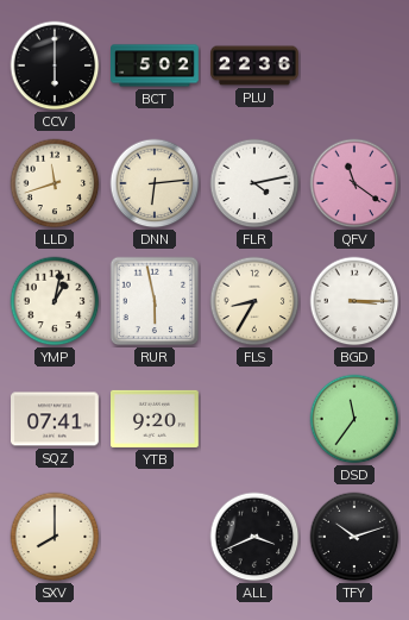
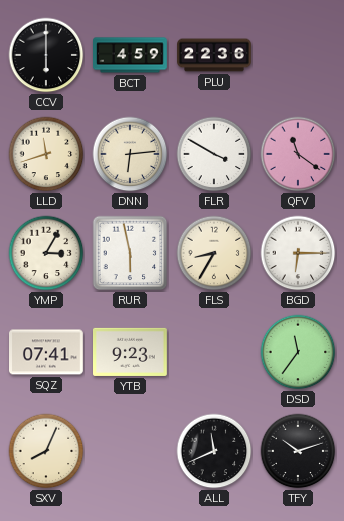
BCT: 5:02 -> 4:59 (131, 55)
FLR: 4:13 -> 3:50 (214, 154)
YMP: 1:02 -> 3:05 (46, 253)
BGD: 3:15 -> 6:15 (298, 253)
YTB: 9:20 -> 9:23 (131, 352)
SXV: 8:00 -> 8:04 (46, 451)
ALL: 3:41 -> 11:41 (214, 451)
